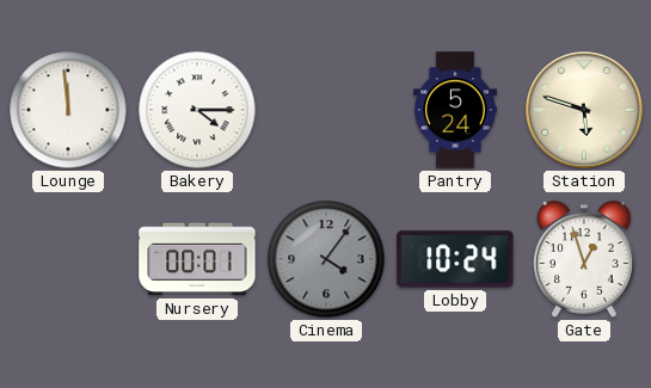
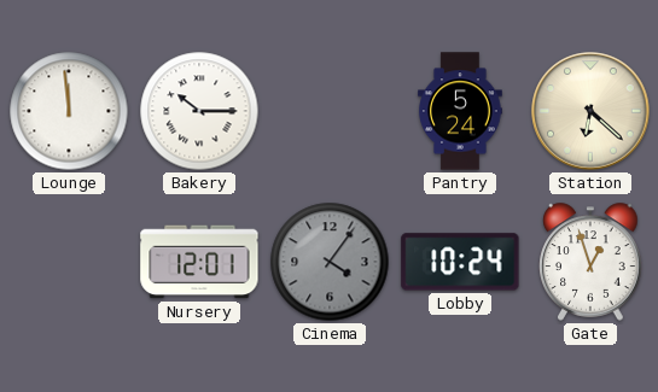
Bakery: 4:15 -> 10:15 (199, 111)
Station: 5:48 -> 6:22 (590, 111)
Nursery: 00:01 -> 12:01 (199, 262)
